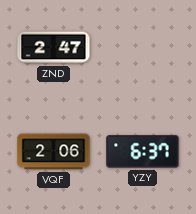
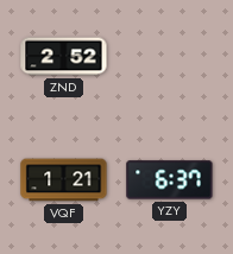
ZND: 2:47 -> 2:52 (64, 57)
VQF: 2:06 -> 1:21 (64, 180)
